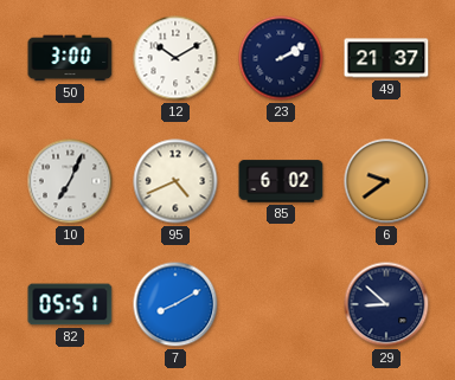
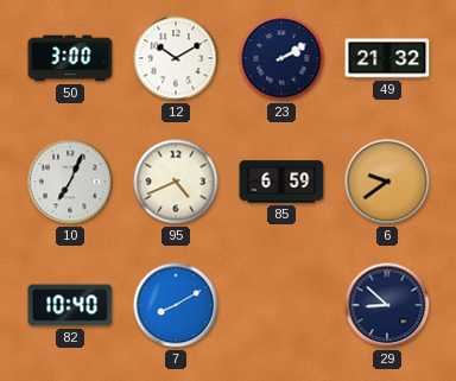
49: 21:37 -> 21:32 (387, 58)
85: 6:02 -> 6:59 (281, 182)
82: 05:51 -> 10:40 (70, 305)
